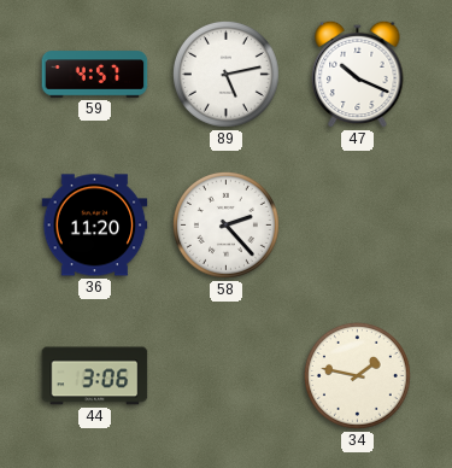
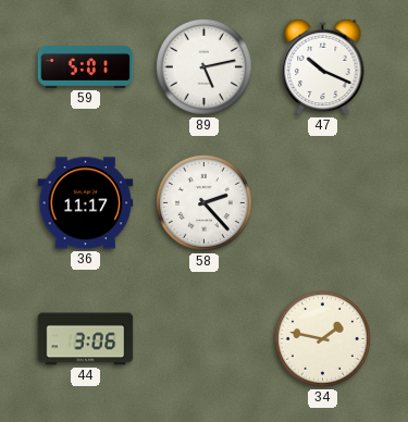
59: 4:57 -> 5:01 (86, 67)
36: 11:20 -> 11:17 (86, 203)
